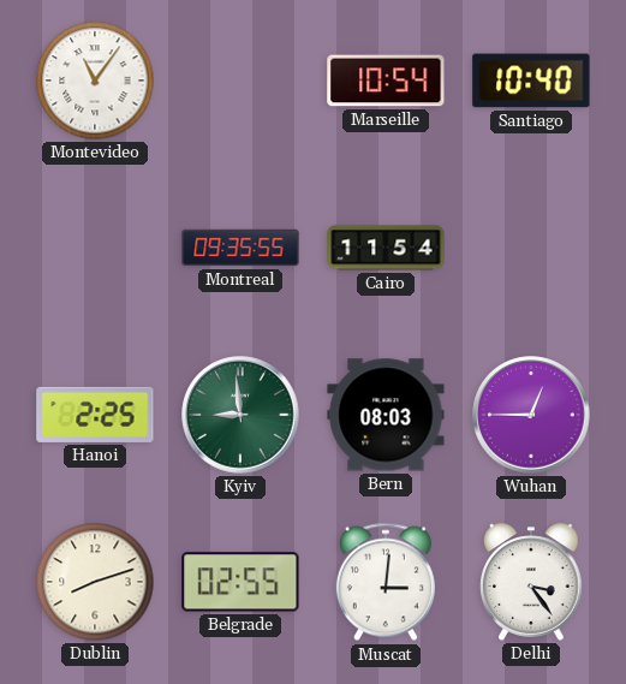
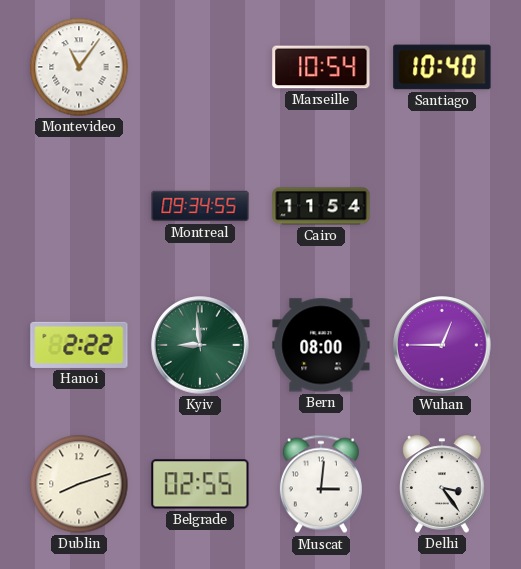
Montreal: 09:35 -> 09:34 (200, 206)
Hanoi: 2:25 -> 2:22 (79, 345)
Bern: 08:03 -> 08:00 (321, 345)
